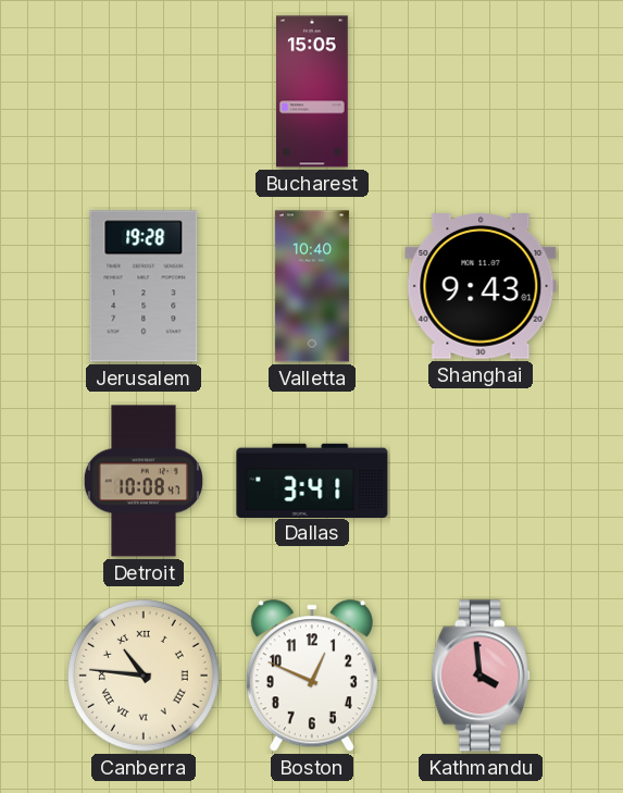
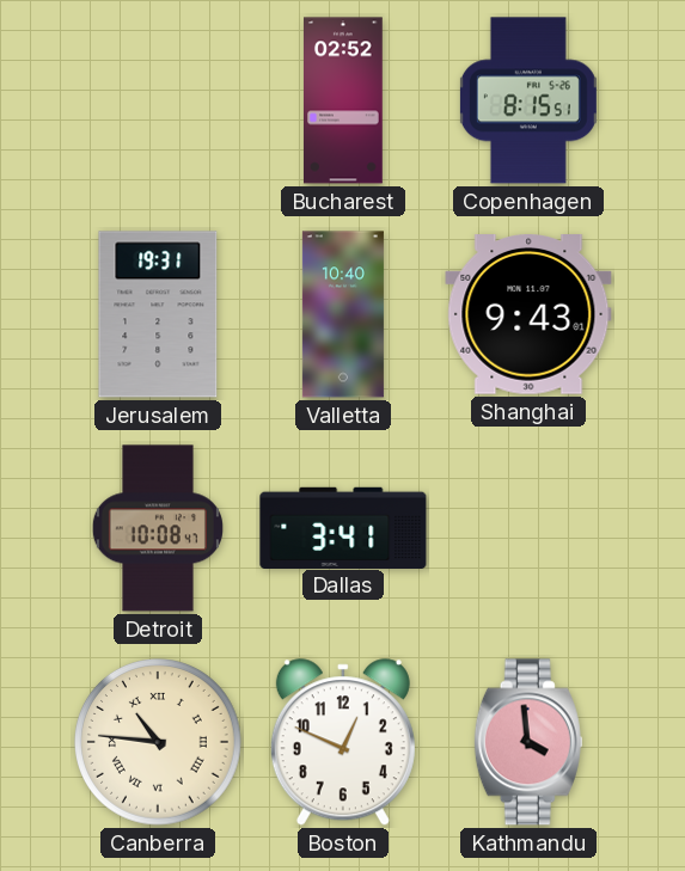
Bucharest: 15:05 -> 02:52 (344, 100)
Copenhagen: none -> 8:15 (528, 100)
Jerusalem: 19:28 -> 19:31 (158, 314)
